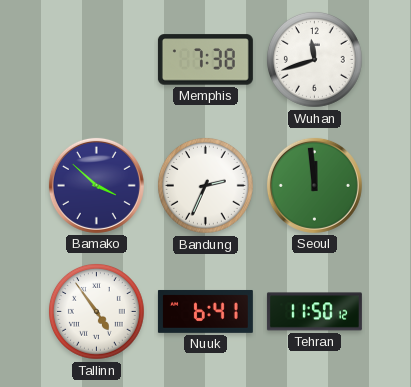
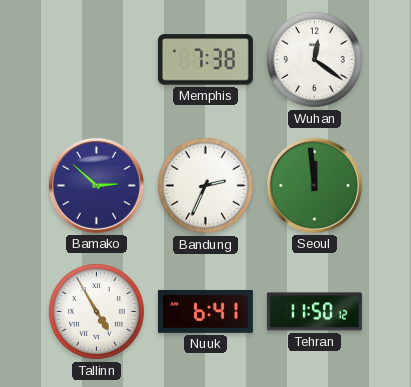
Wuhan: 11:42 -> 12:21 (315, 60)
Bamako: 3:52 -> 2:52 (96, 185)
Tallinn: 4:54 -> 4:55 (97, 312)
